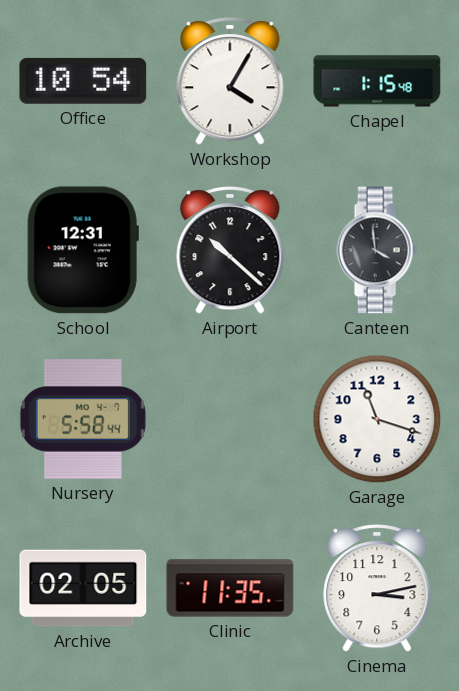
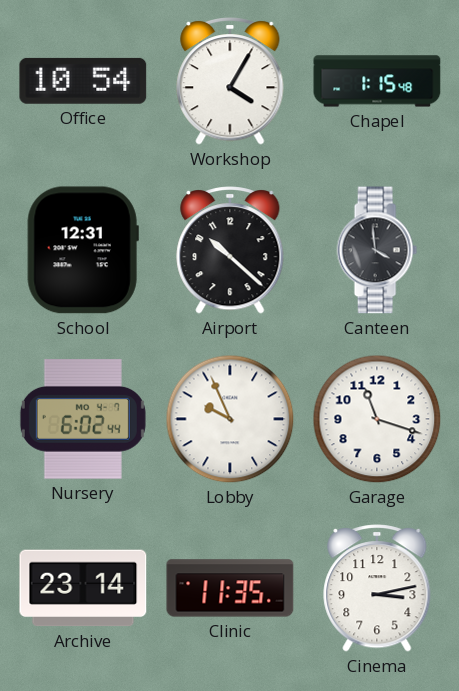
Nursery: 5:58 -> 6:02 (83, 420)
Lobby: none -> 9:56 (230, 419)
Archive: 02:05 -> 23:14 (83, 588)
